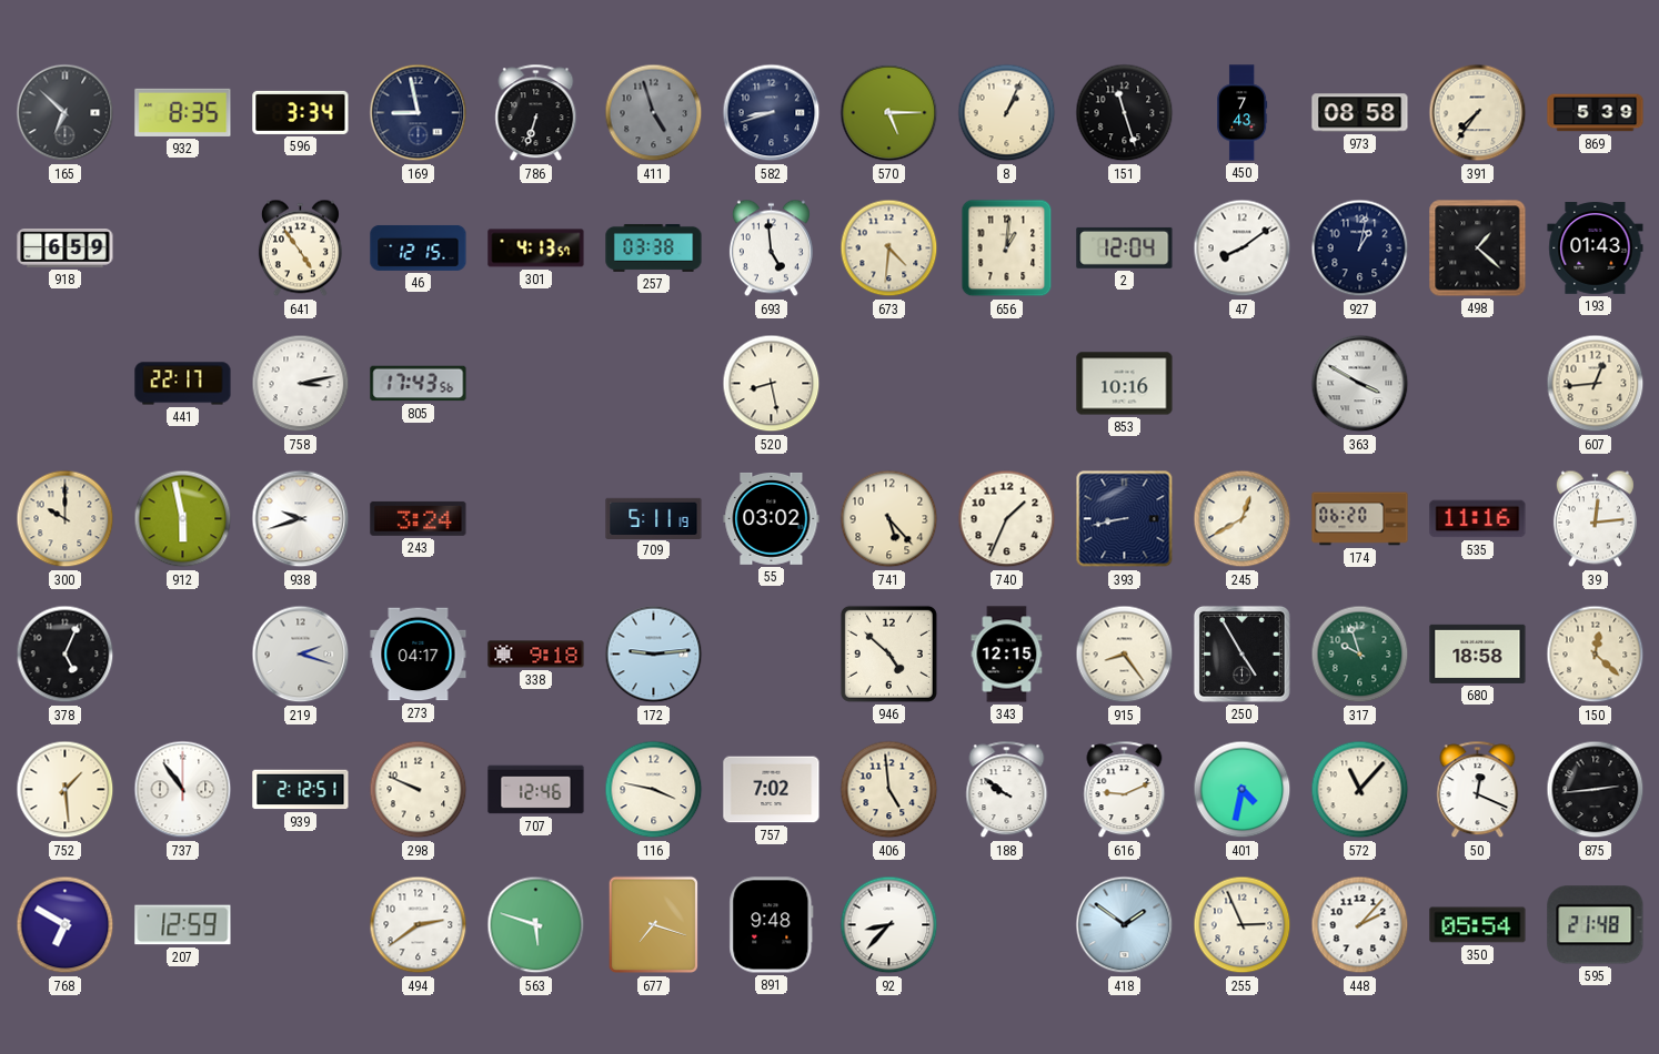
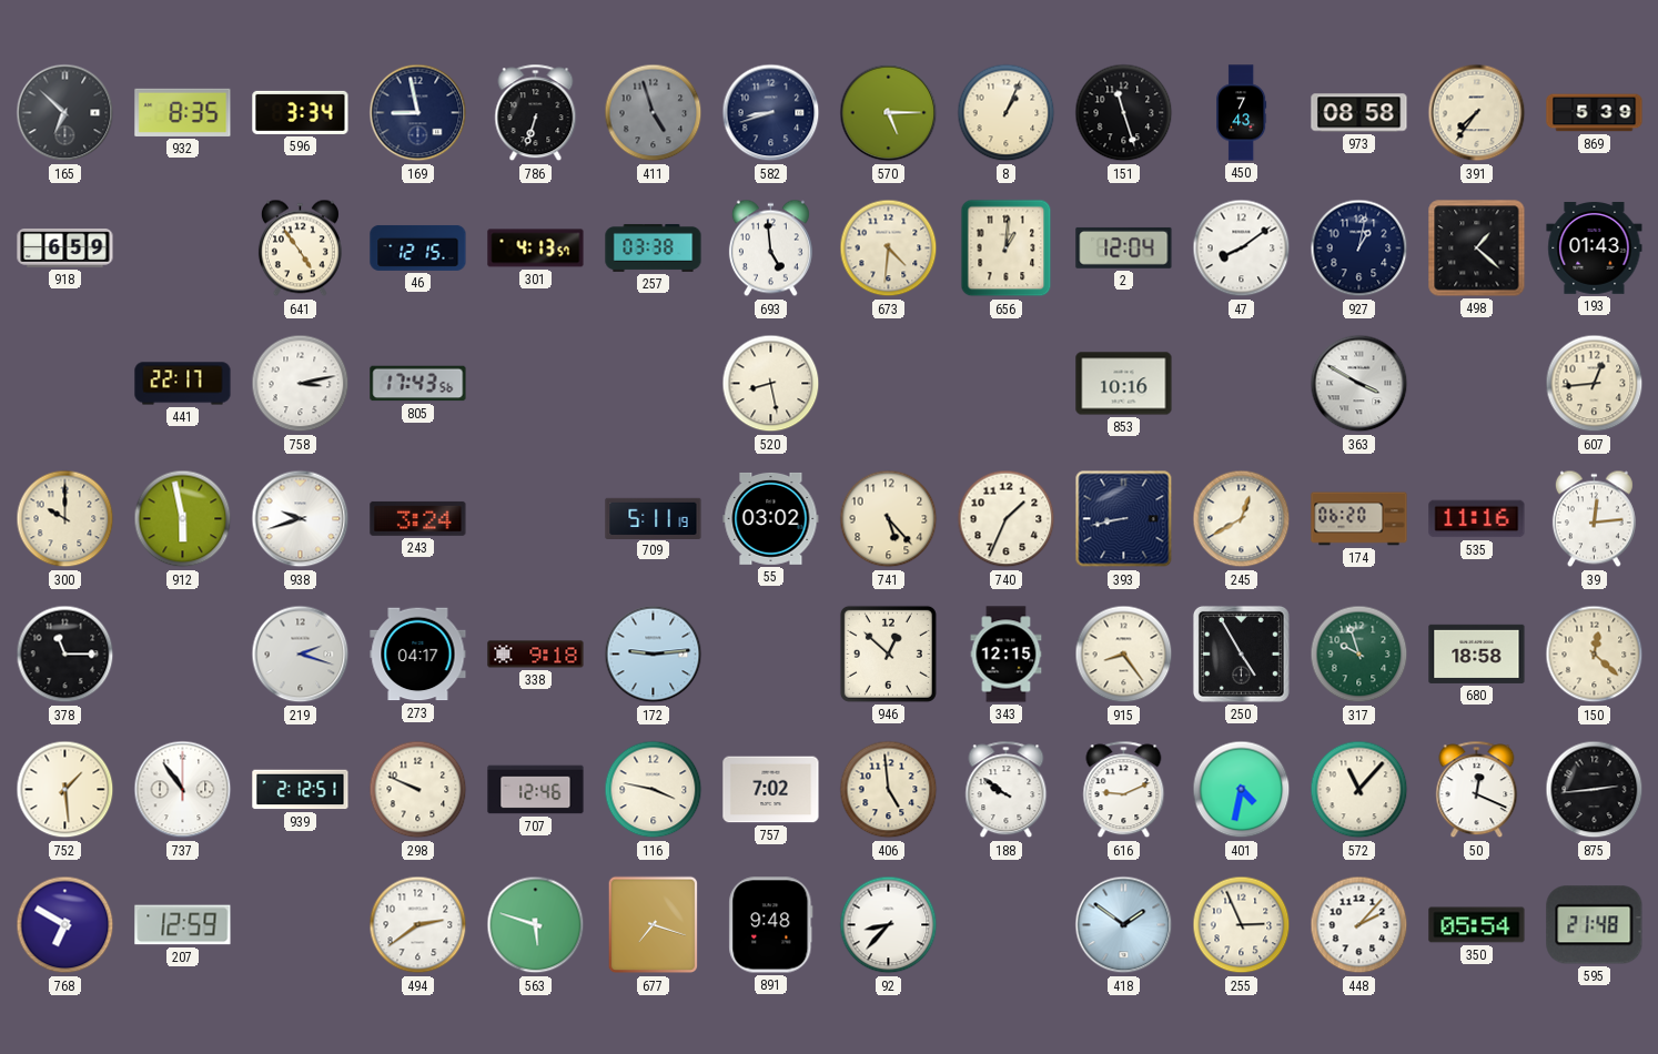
378: 5:04 -> 11:15 (65, 655)
946: 4:52 -> 12:52 (888, 653)
